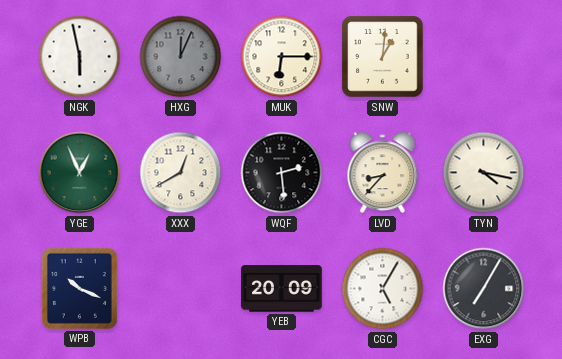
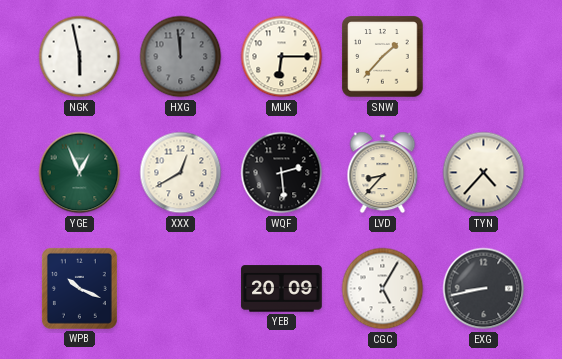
HXG: 12:04 -> 11:59 (181, 57)
SNW: 1:01 -> 1:37 (383, 57)
TYN: 4:17 -> 4:37 (484, 173)
EXG: 7:05 -> 8:43 (484, 289)
